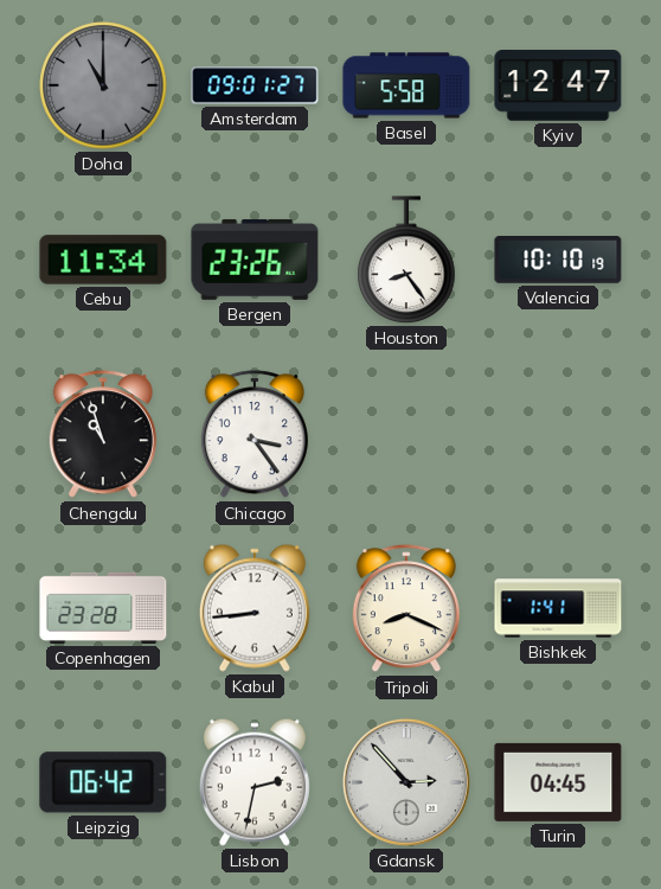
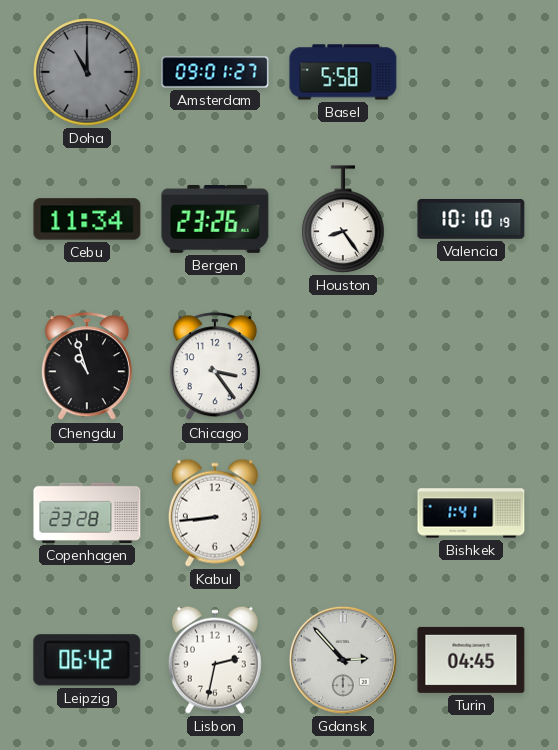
Kyiv: 12:47 -> none (558, 87)
Tripoli: 8:19 -> none (406, 609)
